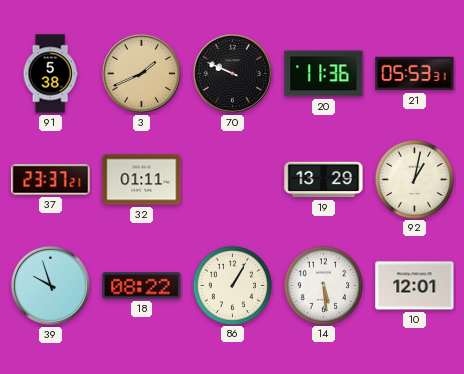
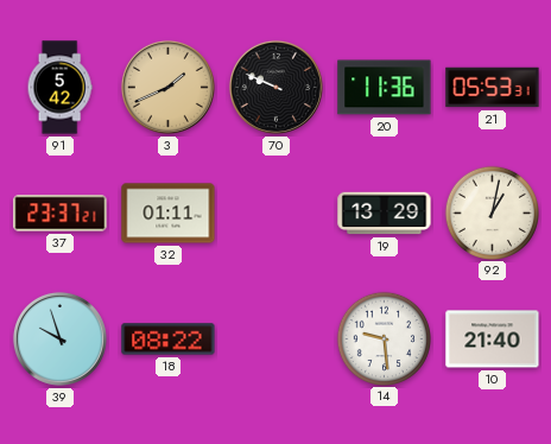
91: 5:38 -> 5:42 (59, 88)
86: 1:05 -> none (232, 285)
14: 5:29 -> 9:29 (384, 338)
10: 12:01 -> 21:40 (493, 340)
